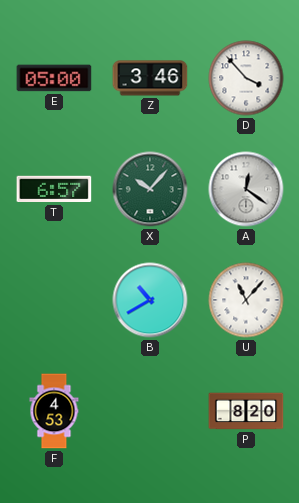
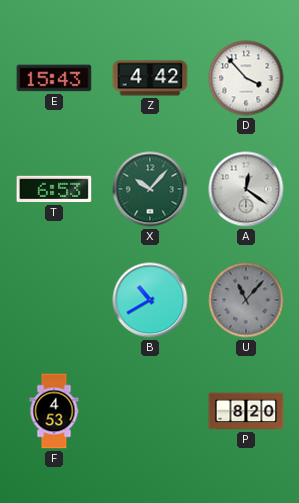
E: 05:00 -> 15:43 (54, 78)
Z: 3:46 -> 4:42 (150, 78)
T: 6:57 -> 6:53 (54, 189)
U dial: white -> grey (246, 300)
